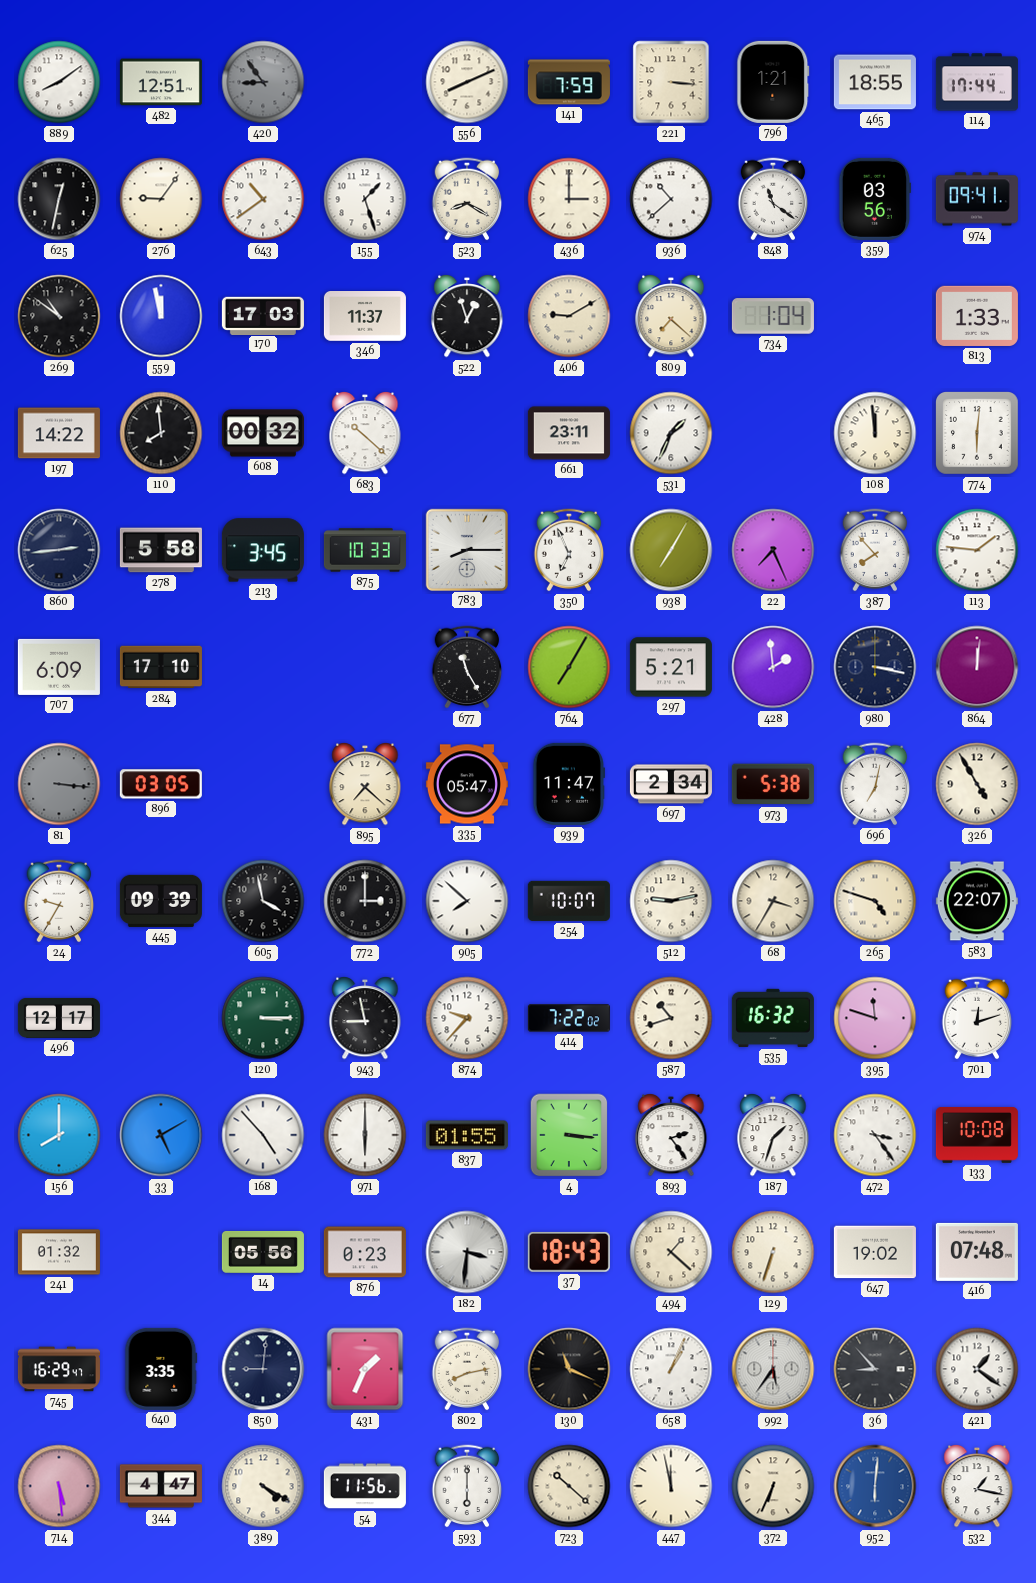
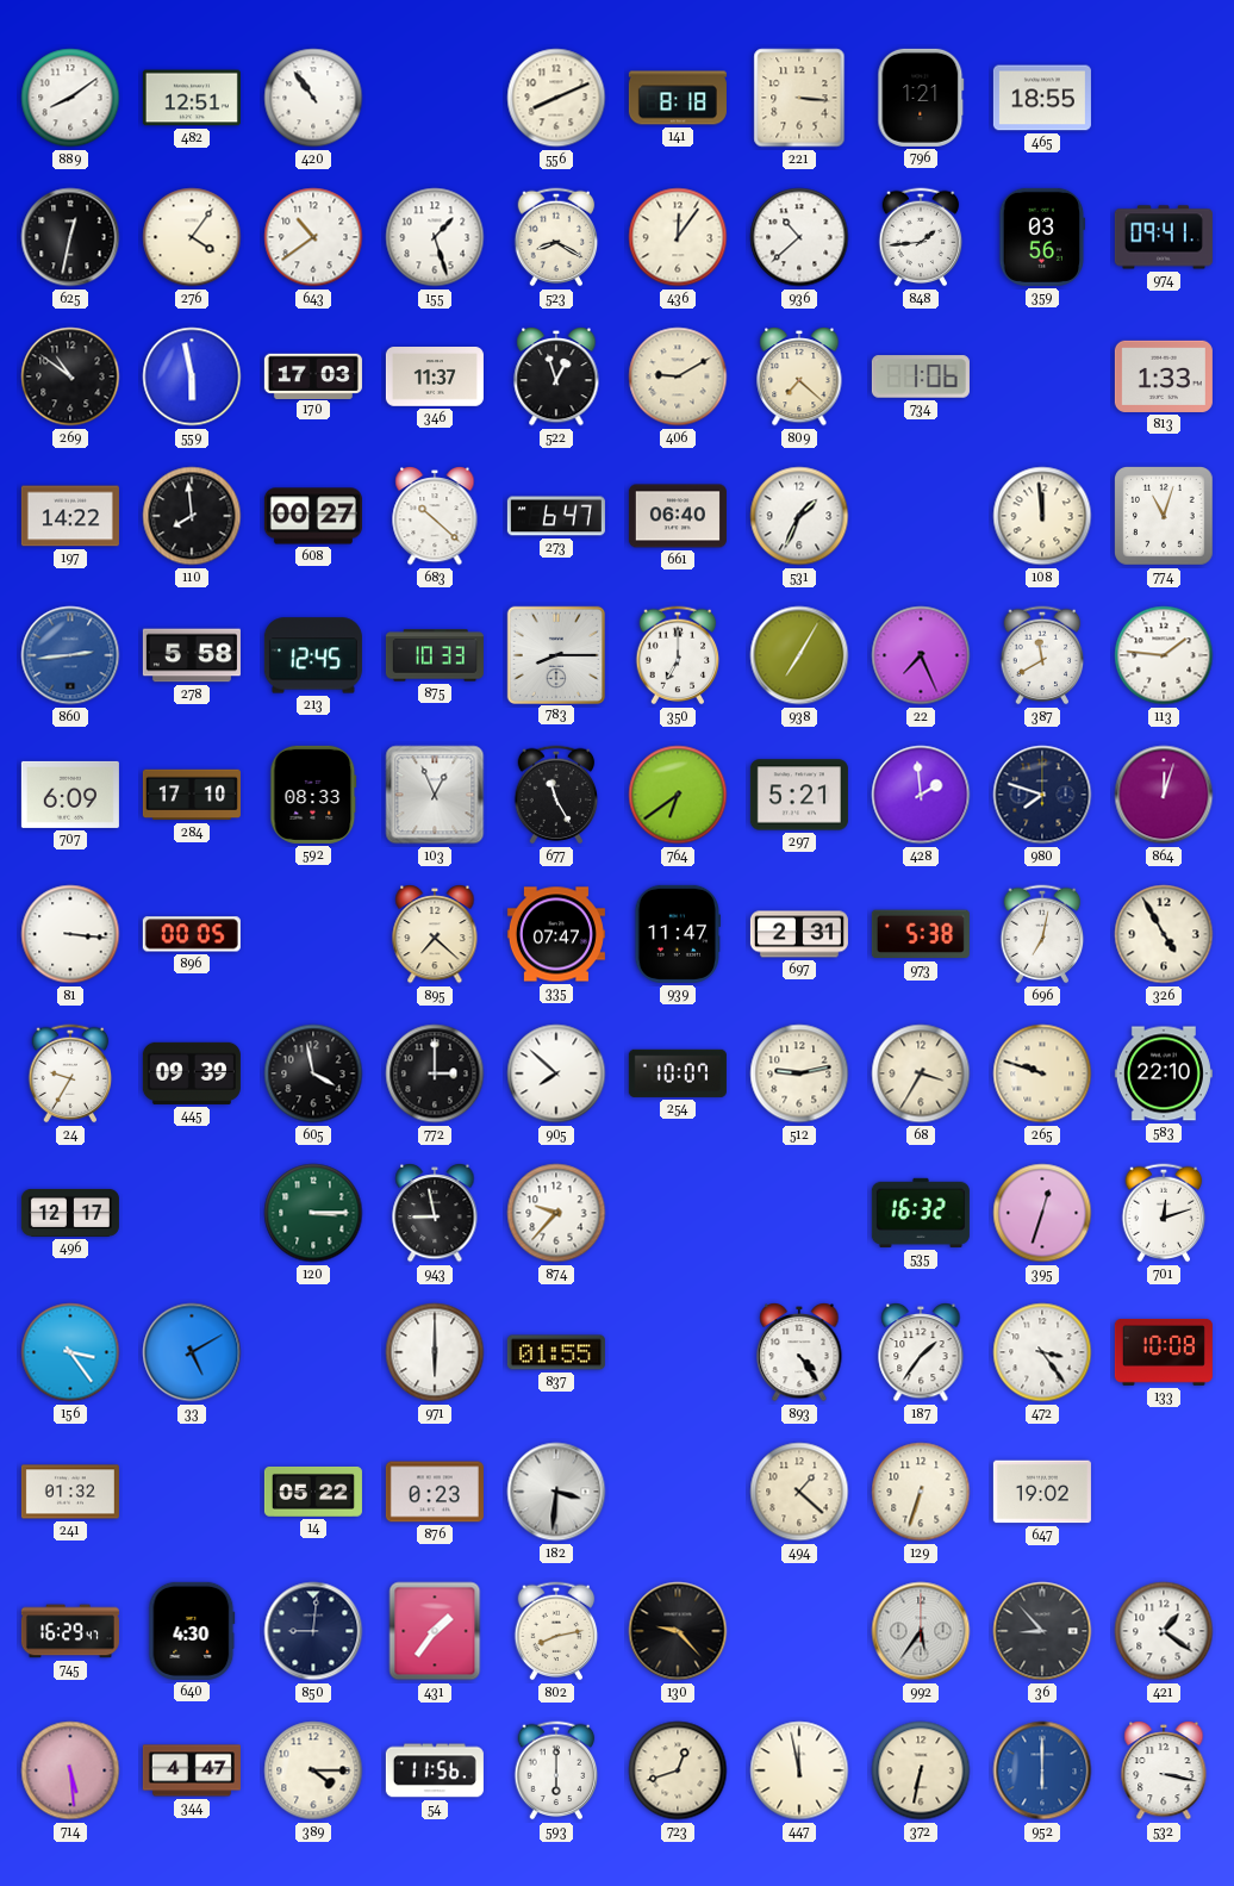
420: 8:54 -> 10:54 (313, 98)
420 dial: grey -> white (313, 98)
141: 7:59 -> 8:18 (678, 98)
114: 17:44 -> none (977, 82)
276: 9:06 -> 4:06 (192, 237)
436: 3:00 -> 12:06 (678, 237)
848: 11:21 -> 1:44 (921, 237)
559: 11:58 -> 5:58 (192, 376)
734: 1:04 -> 1:06 (921, 376)
608: 00:32 -> 00:27 (313, 516)
273: none -> 6:47 (556, 516)
661: 23:11 -> 06:40 (678, 516)
774: 6:01 -> 11:03 (1165, 517)
860 dial: navy -> blue (70, 655)
213: 3:45 -> 12:45 (313, 655)
350: 6:56 -> 7:00 (678, 655)
387: 7:53 -> 11:40 (1042, 655)
592: none -> 08:33 (313, 795)
103: none -> 12:56 (435, 795)
764: 7:05 -> 6:39 (678, 795)
980: 3:17 -> 7:48 (1042, 795)
864: 12:01 -> 12:03 (1164, 795)
81 dial: grey -> white (70, 934)
896: 03:05 -> 00:05 (192, 934)
335: 05:47 -> 07:47 (556, 934)
697: 2:34 -> 2:31 (799, 934)
265: 4:48 -> 9:48 (1042, 1073)
583: 22:07 -> 22:10 (1164, 1073)
414: 7:22 -> none (569, 1018)
587: 10:42 -> none (671, 1018)
395: 11:48 -> 12:33 (1042, 1213)
156: 8:00 -> 3:24 (70, 1352)
168: 4:53 -> none (263, 1135)
4: 3:16 -> none (569, 1135)
893: 2:24 -> 4:24 (799, 1352)
187: 1:33 -> 1:36 (921, 1352)
14: 05:56 -> 05:22 (313, 1492)
37: 18:43 -> none (569, 1252)
416: 07:48 -> none (977, 1252)
640: 3:35 -> 4:30 (192, 1631)
431: 1:34 -> 1:36 (435, 1631)
130: 11:19 -> 9:23 (678, 1631)
658: 1:04 -> none (671, 1369)
389: 4:20 -> 4:15 (313, 1770)
723: 10:22 -> 12:42 (678, 1770)
372: 6:34 -> 6:32 (921, 1770)
952: 6:01 -> 6:00 (1042, 1770)
532: 1:17 -> 3:17 (1164, 1770)
